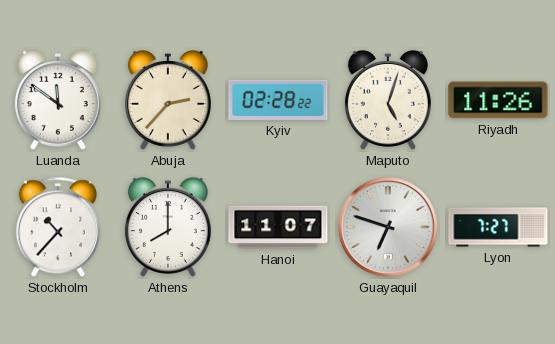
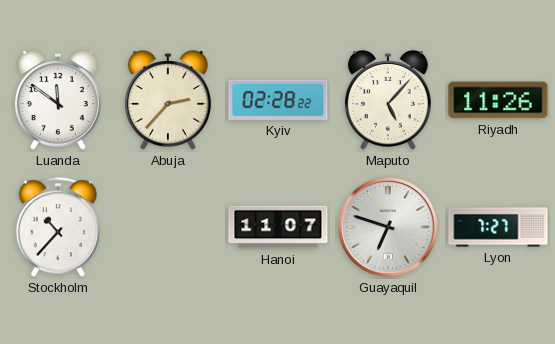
Maputo: 5:03 -> 5:07 (388, 101)
Athens: 8:00 -> none (168, 228)
